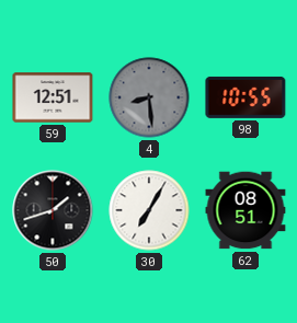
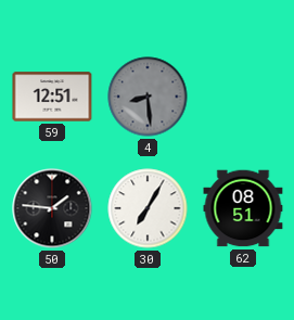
98: 10:55 -> none (245, 97)
50: 1:42 -> 1:46 (52, 208)
